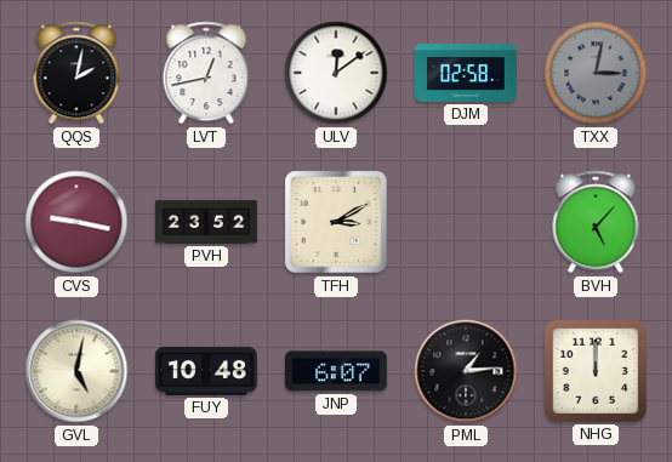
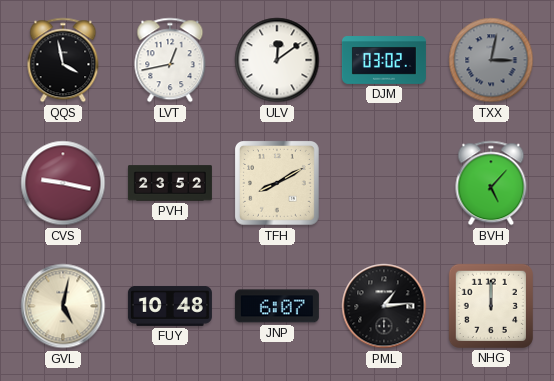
QQS: 2:02 -> 3:58 (63, 60)
DJM: 02:58 -> 03:02 (384, 61)
TFH: 3:10 -> 8:10 (278, 184)
